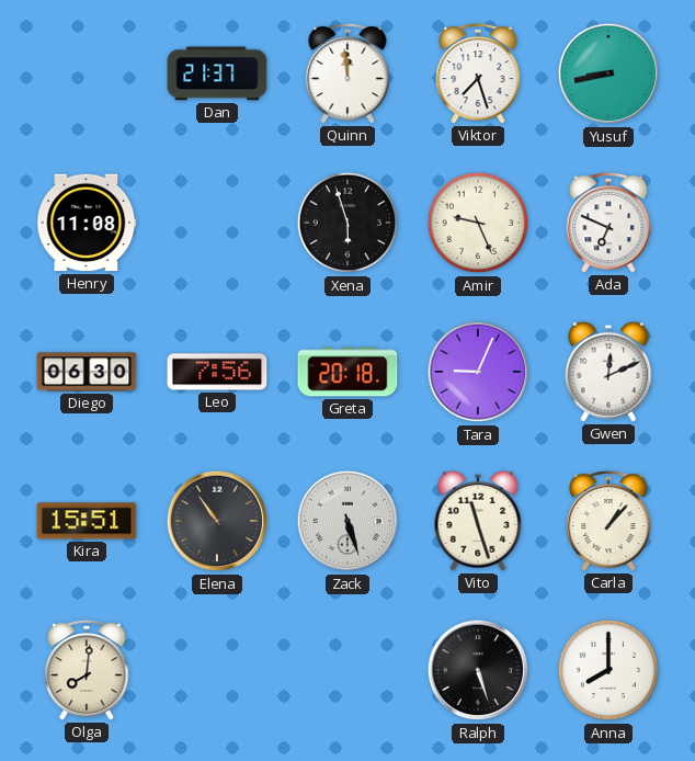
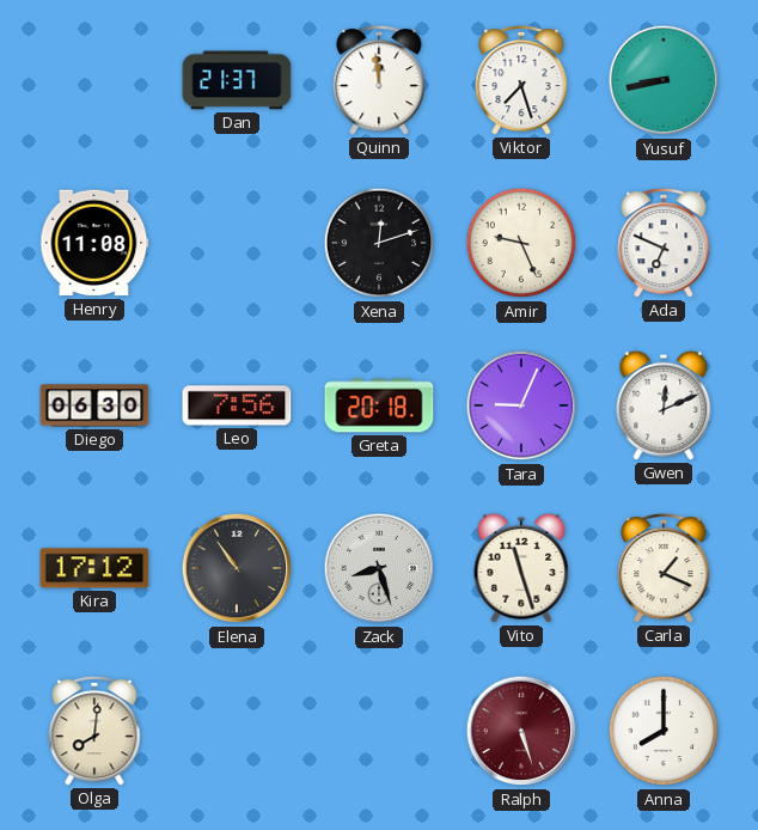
Xena: 5:57 -> 12:12 (379, 243)
Kira: 15:51 -> 17:12 (94, 568)
Zack: 5:27 -> 8:27 (379, 568)
Carla: 1:07 -> 1:19 (664, 568)
Ralph dial: black -> burgundy (521, 731)
